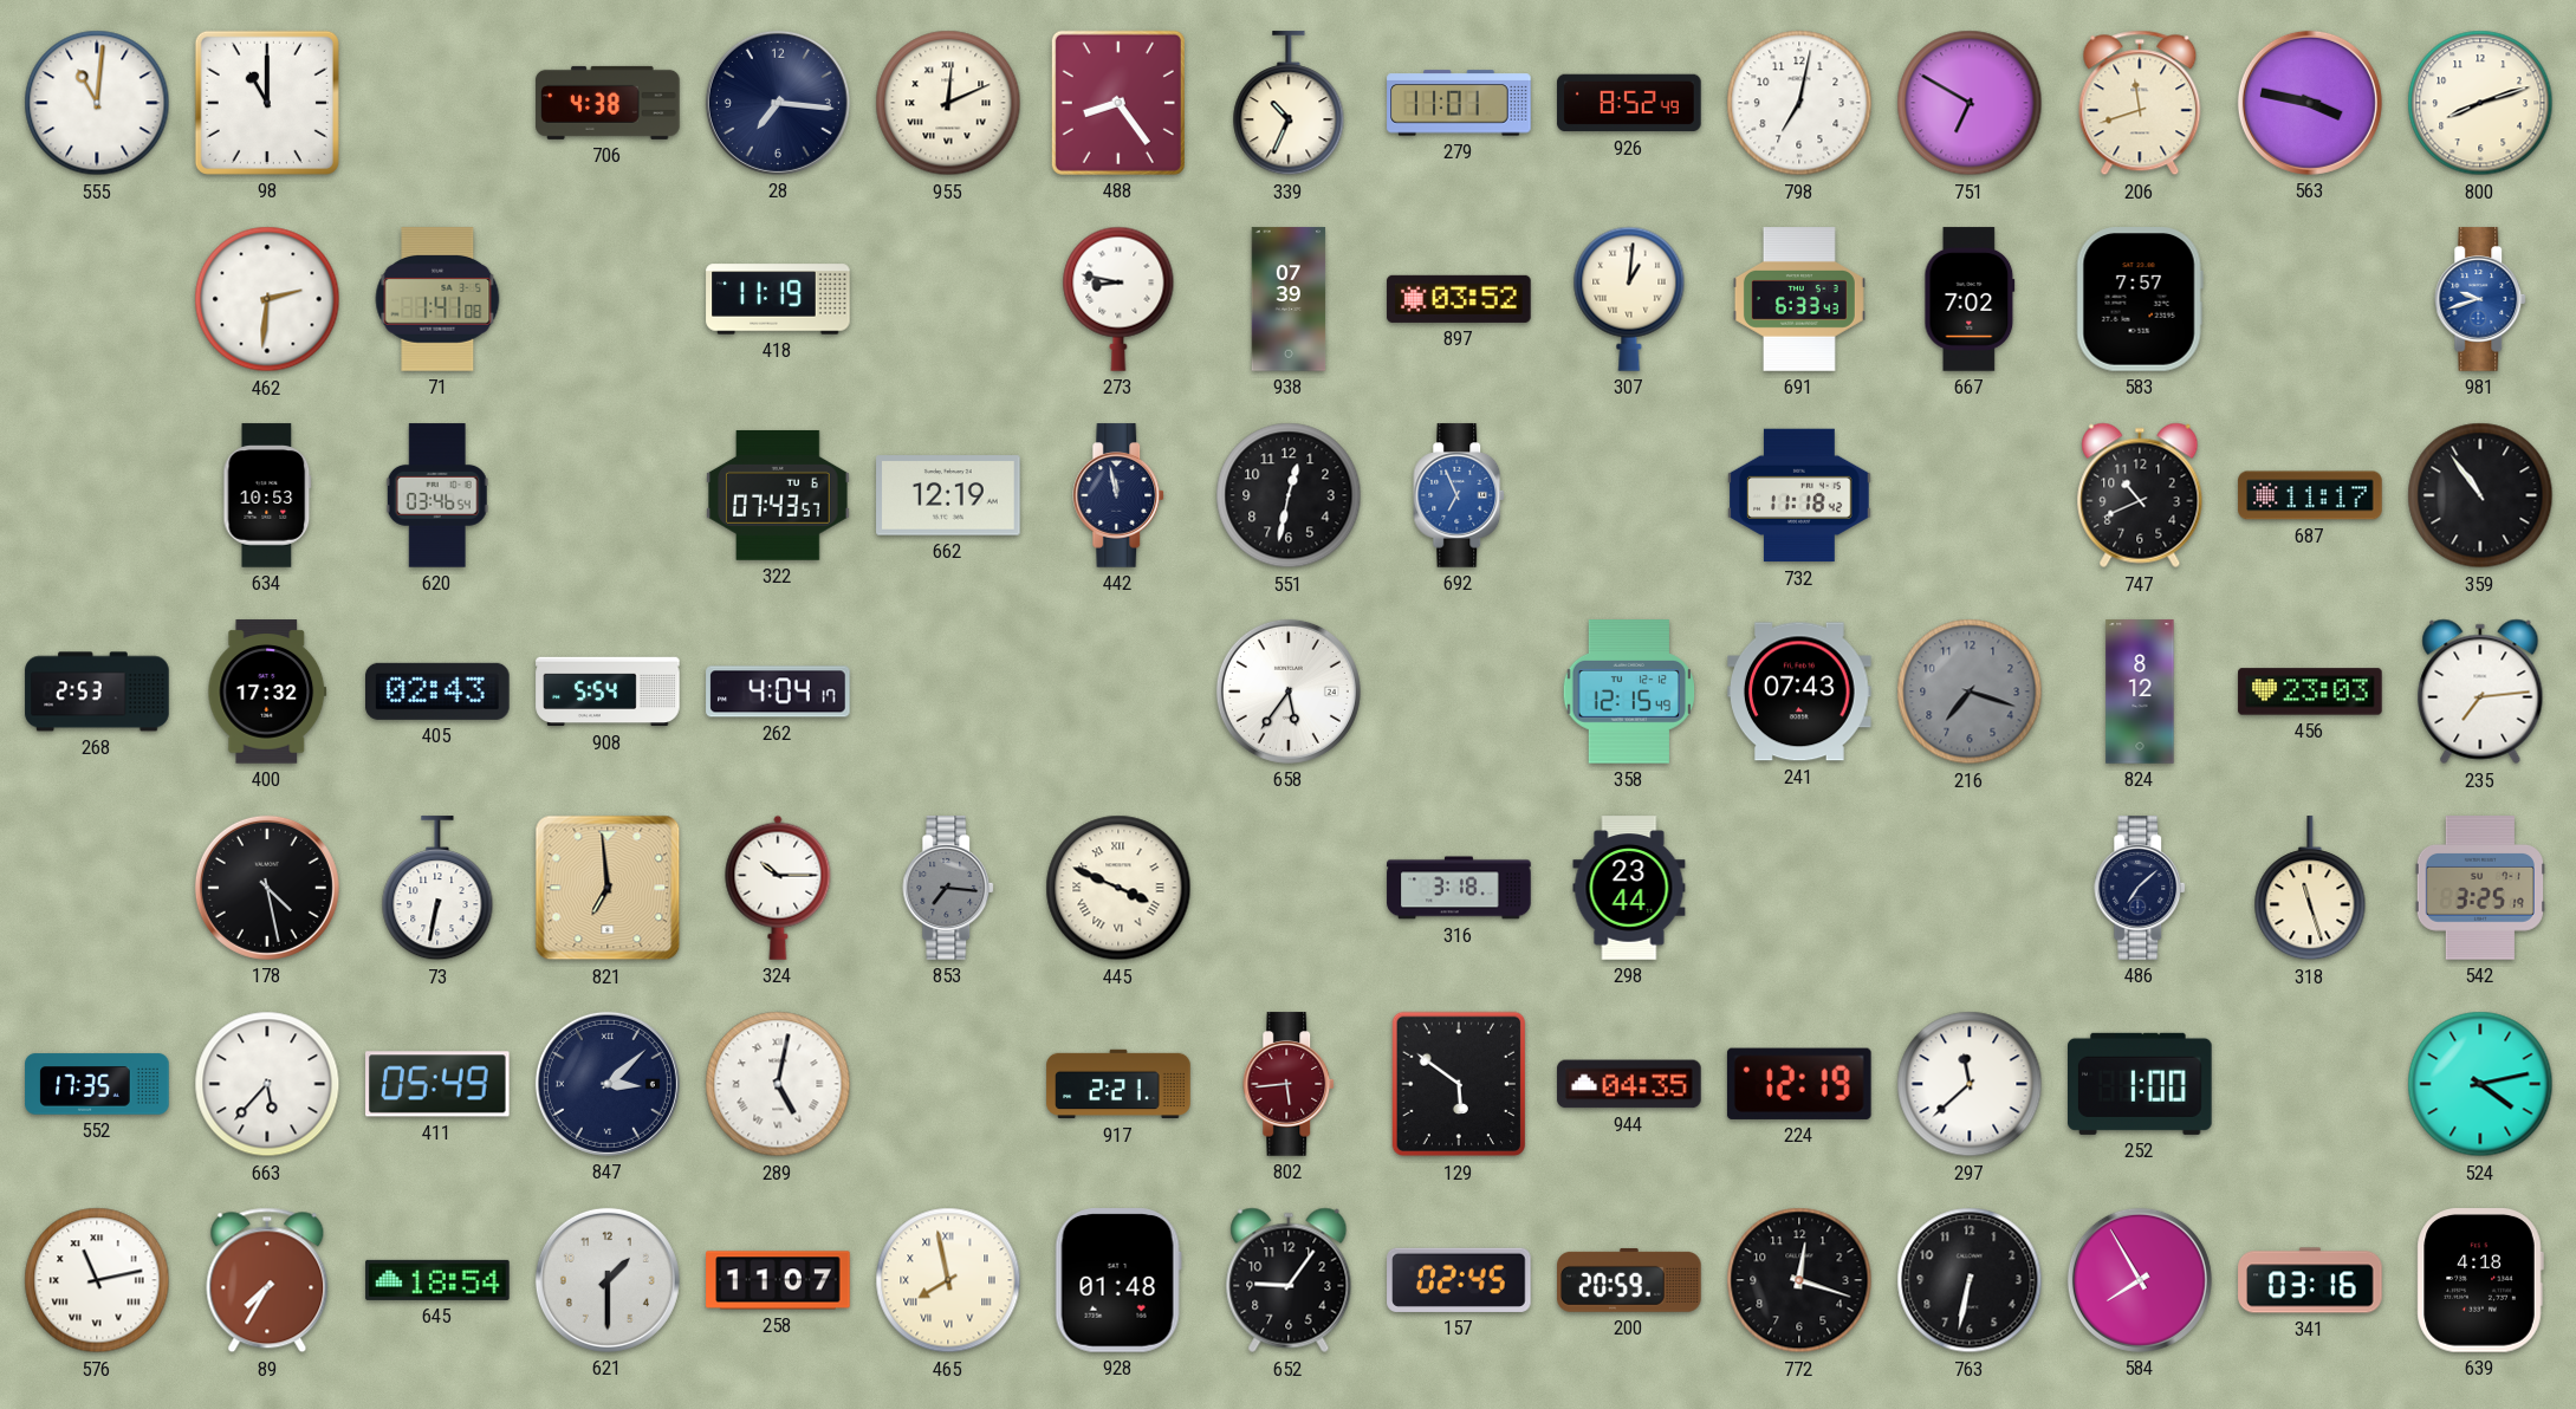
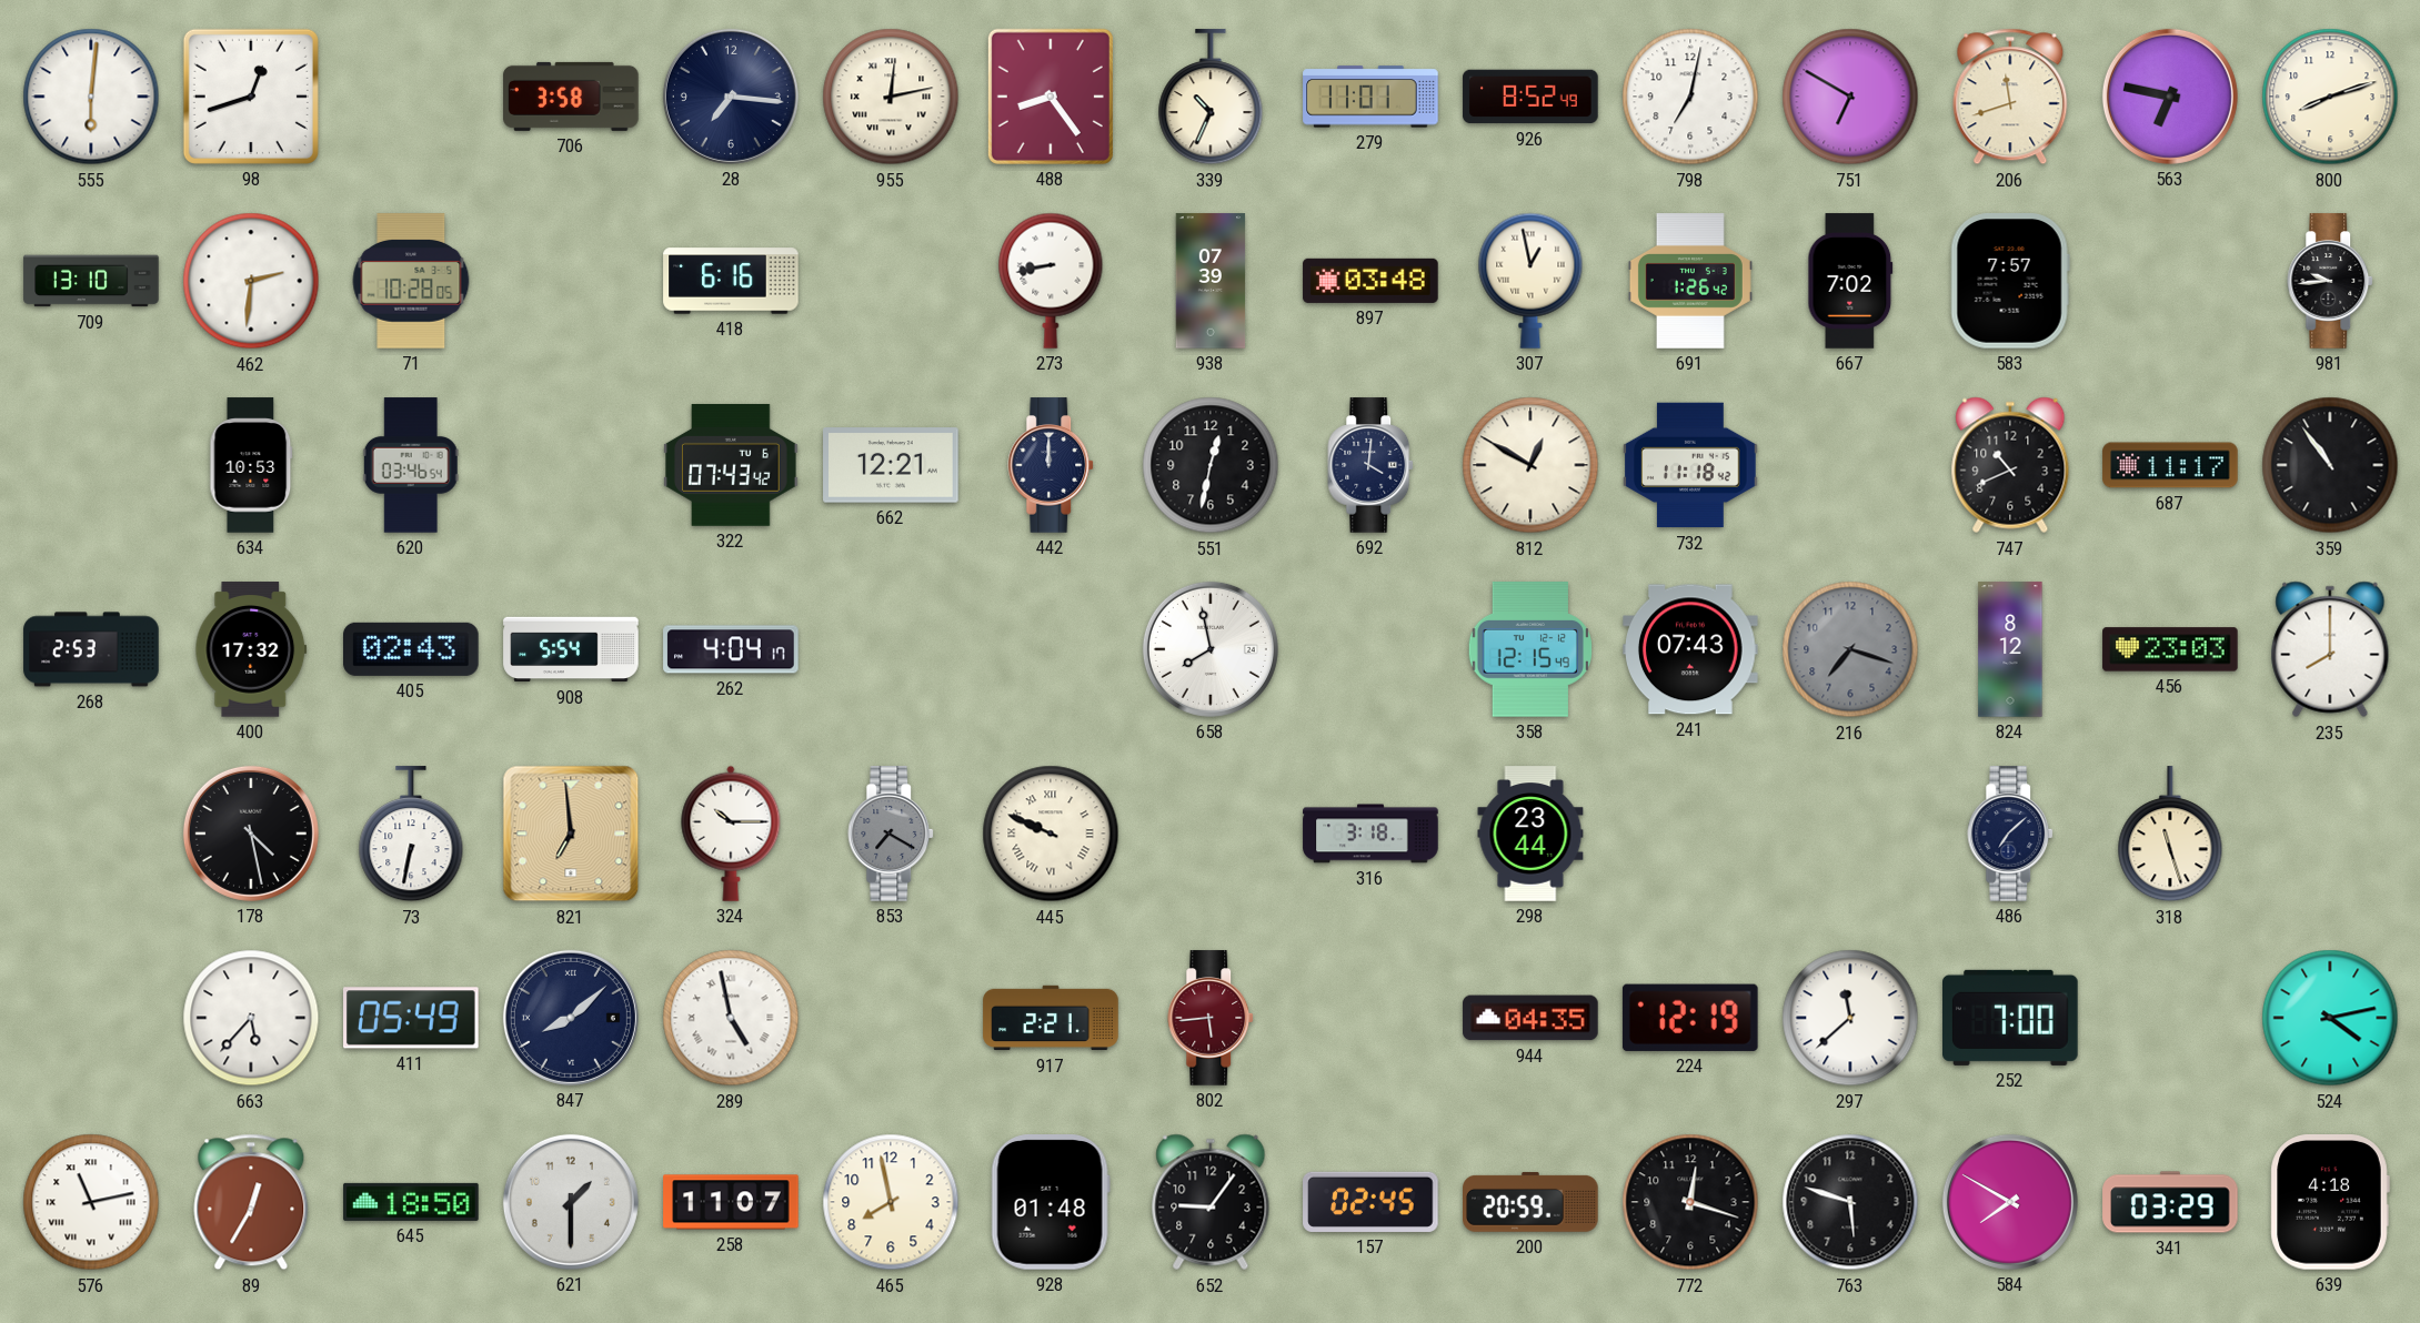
555: 11:01 -> 6:01 (91, 97)
98: 11:00 -> 12:42 (251, 97)
706: 4:38 -> 3:58 (571, 97)
955: 12:11 -> 12:13 (891, 97)
563: 3:47 -> 6:47 (2170, 97)
709: none -> 13:10 (91, 281)
71: 1:41 -> 10:28 (411, 281)
418: 11:19 -> 6:16 (731, 281)
273: 8:47 -> 8:43 (1051, 281)
897: 03:52 -> 03:48 (1370, 281)
307: 1:01 -> 12:58 (1530, 281)
691: 6:33 -> 1:26 (1690, 281)
981: 9:42 -> 9:44 (2331, 281)
981 dial: blue -> black (2331, 281)
322: 07:43:57 -> 07:43:42 (731, 465)
662: 12:19 -> 12:21 (891, 465)
442: 11:58 -> 12:00 (1052, 465)
692: 6:56 -> 4:01 (1372, 465)
692 dial: blue -> navy (1372, 465)
812: none -> 12:50 (1530, 465)
658: 5:36 -> 7:58 (1211, 649)
235: 7:14 -> 8:00 (2330, 649)
853: 7:16 -> 7:20 (892, 834)
445: 3:49 -> 9:49 (1051, 834)
542: 3:25 -> none (2480, 888)
552: 17:35 -> none (97, 1084)
847: 3:08 -> 8:08 (571, 1018)
289: 5:02 -> 4:58 (731, 1018)
129: 5:51 -> none (1459, 1084)
252: 1:00 -> 7:00 (2010, 1018)
89: 7:35 -> 12:35 (251, 1202)
645: 18:54 -> 18:50 (411, 1202)
465 numerals: Roman -> Arabic (891, 1202)
763: 6:32 -> 5:48 (1850, 1202)
584: 7:55 -> 7:50 (2010, 1202)
341: 03:16 -> 03:29 (2170, 1202)
